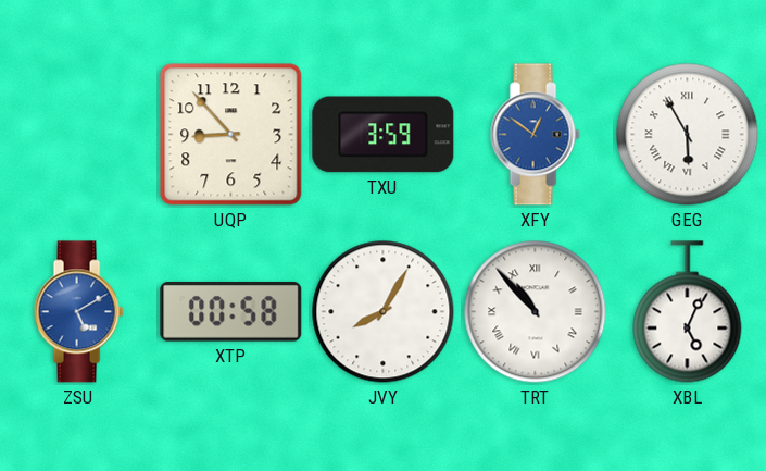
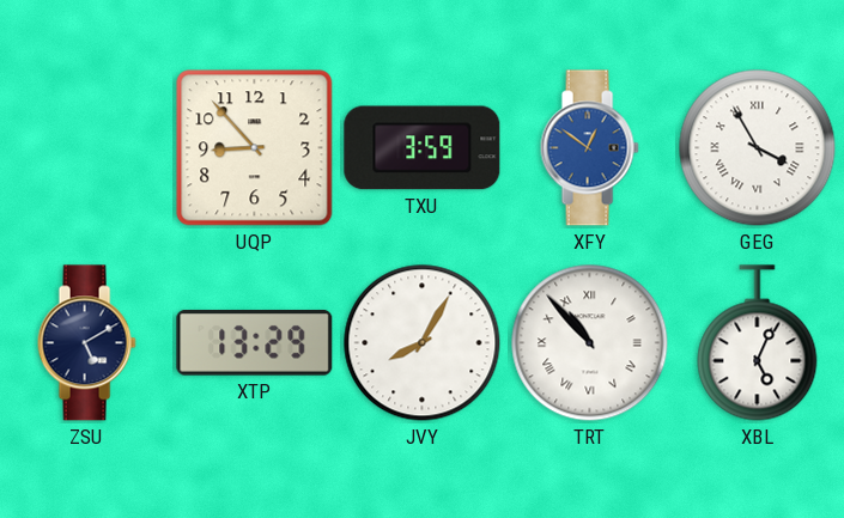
GEG: 5:55 -> 3:55 (758, 148)
ZSU dial: blue -> navy (86, 343)
XTP: 00:58 -> 13:29 (255, 343)
